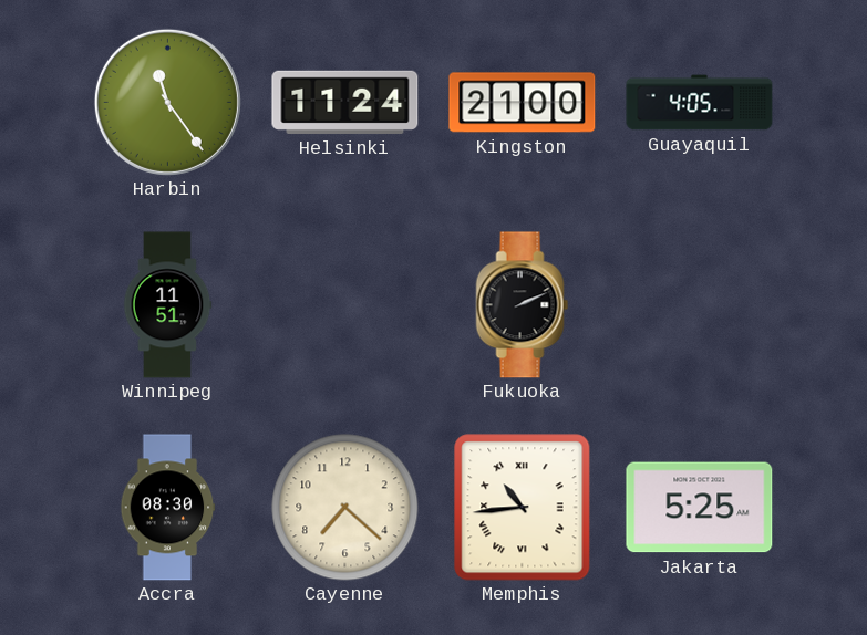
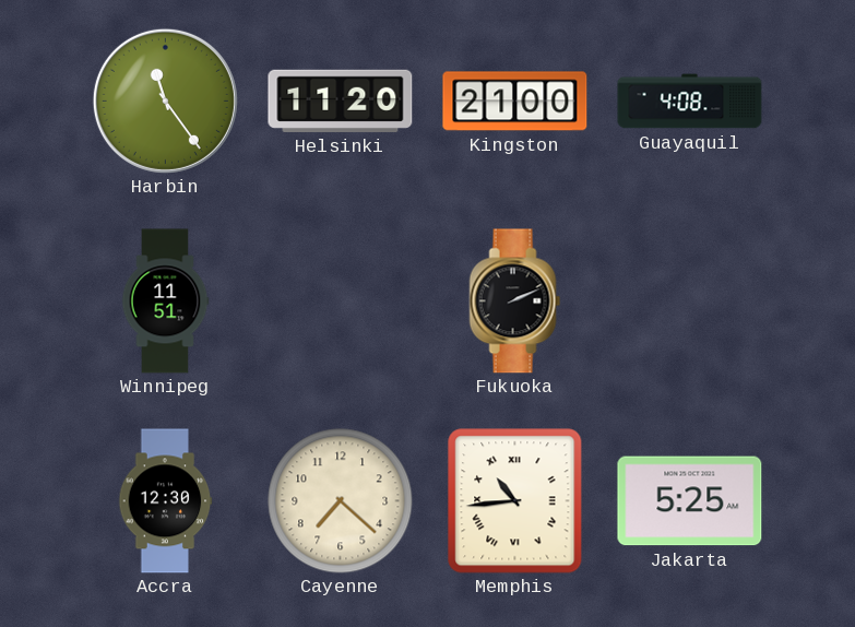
Helsinki: 11:24 -> 11:20 (341, 100)
Guayaquil: 4:05 -> 4:08 (690, 102)
Accra: 08:30 -> 12:30 (166, 501)
